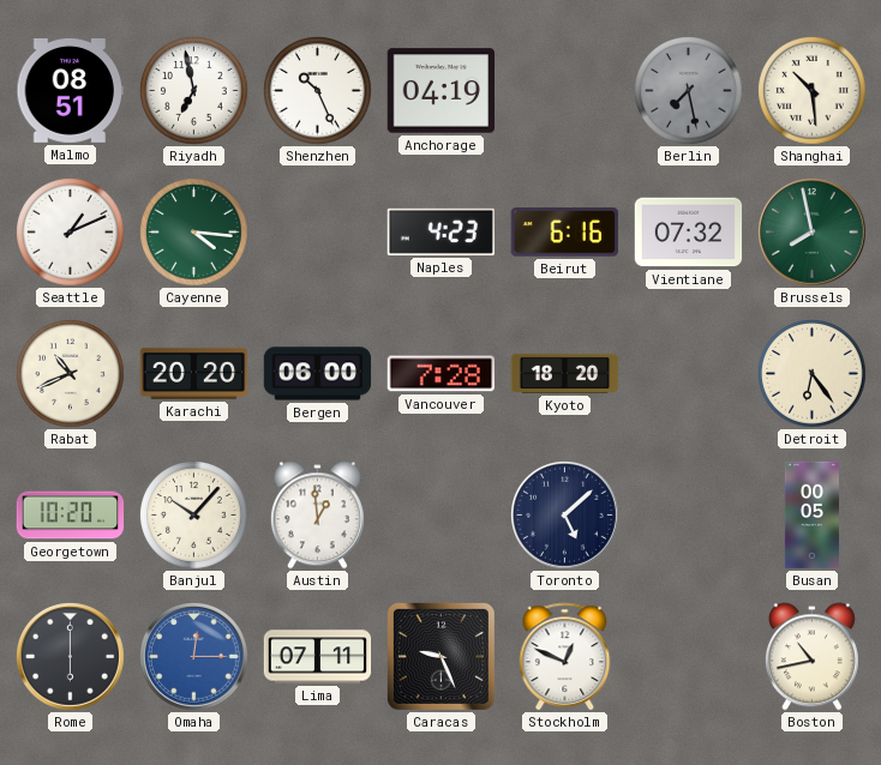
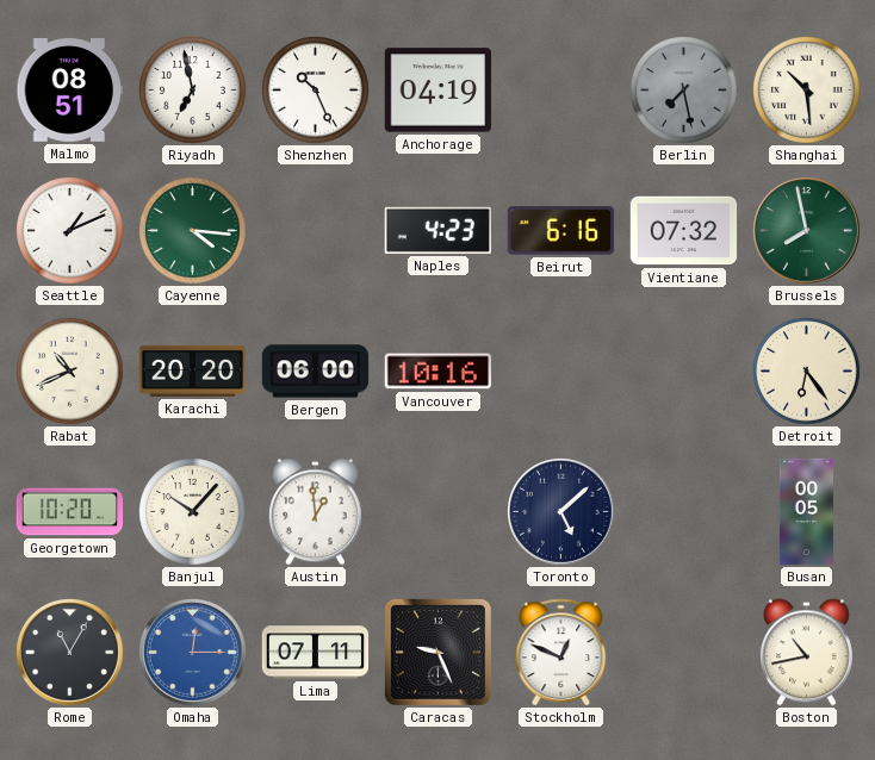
Vancouver: 7:28 -> 10:16 (437, 372)
Kyoto: 18:20 -> none (565, 373)
Rome: 6:00 -> 11:05 (70, 653)
